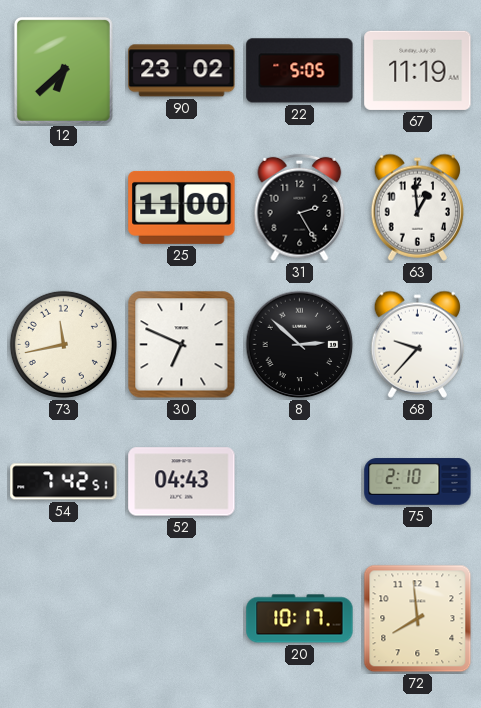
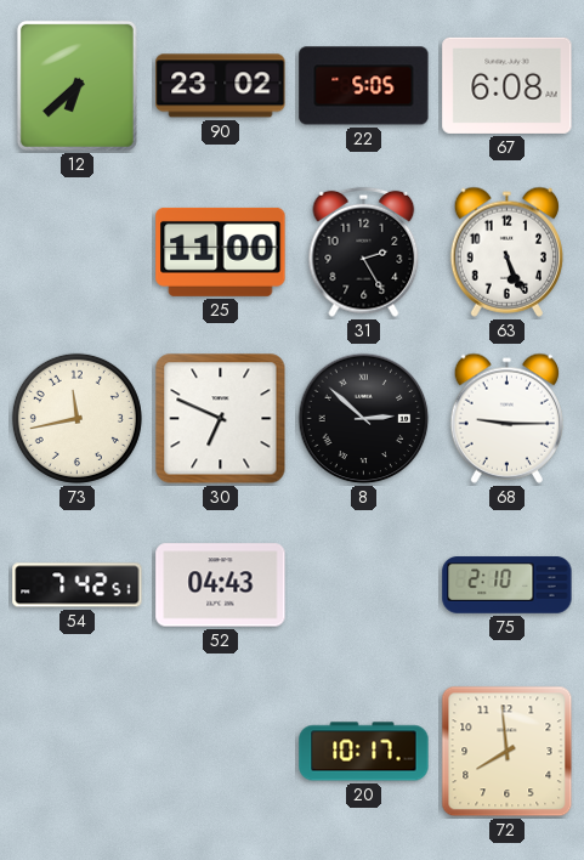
67: 11:19 -> 6:08 (508, 85)
63: 12:59 -> 5:26 (506, 251)
68: 9:37 -> 9:15 (506, 418)
